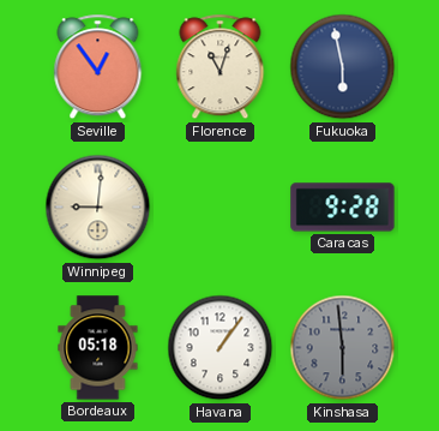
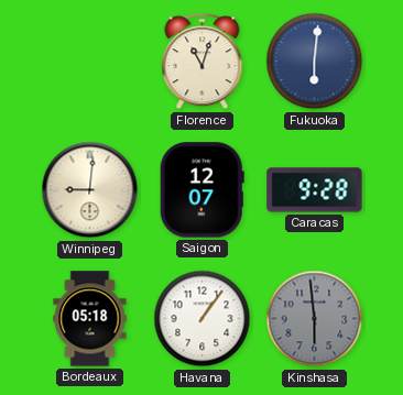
Seville: 12:54 -> none (98, 67)
Fukuoka: 5:58 -> 6:01 (315, 62)
Saigon: none -> 12:07 (201, 190)
